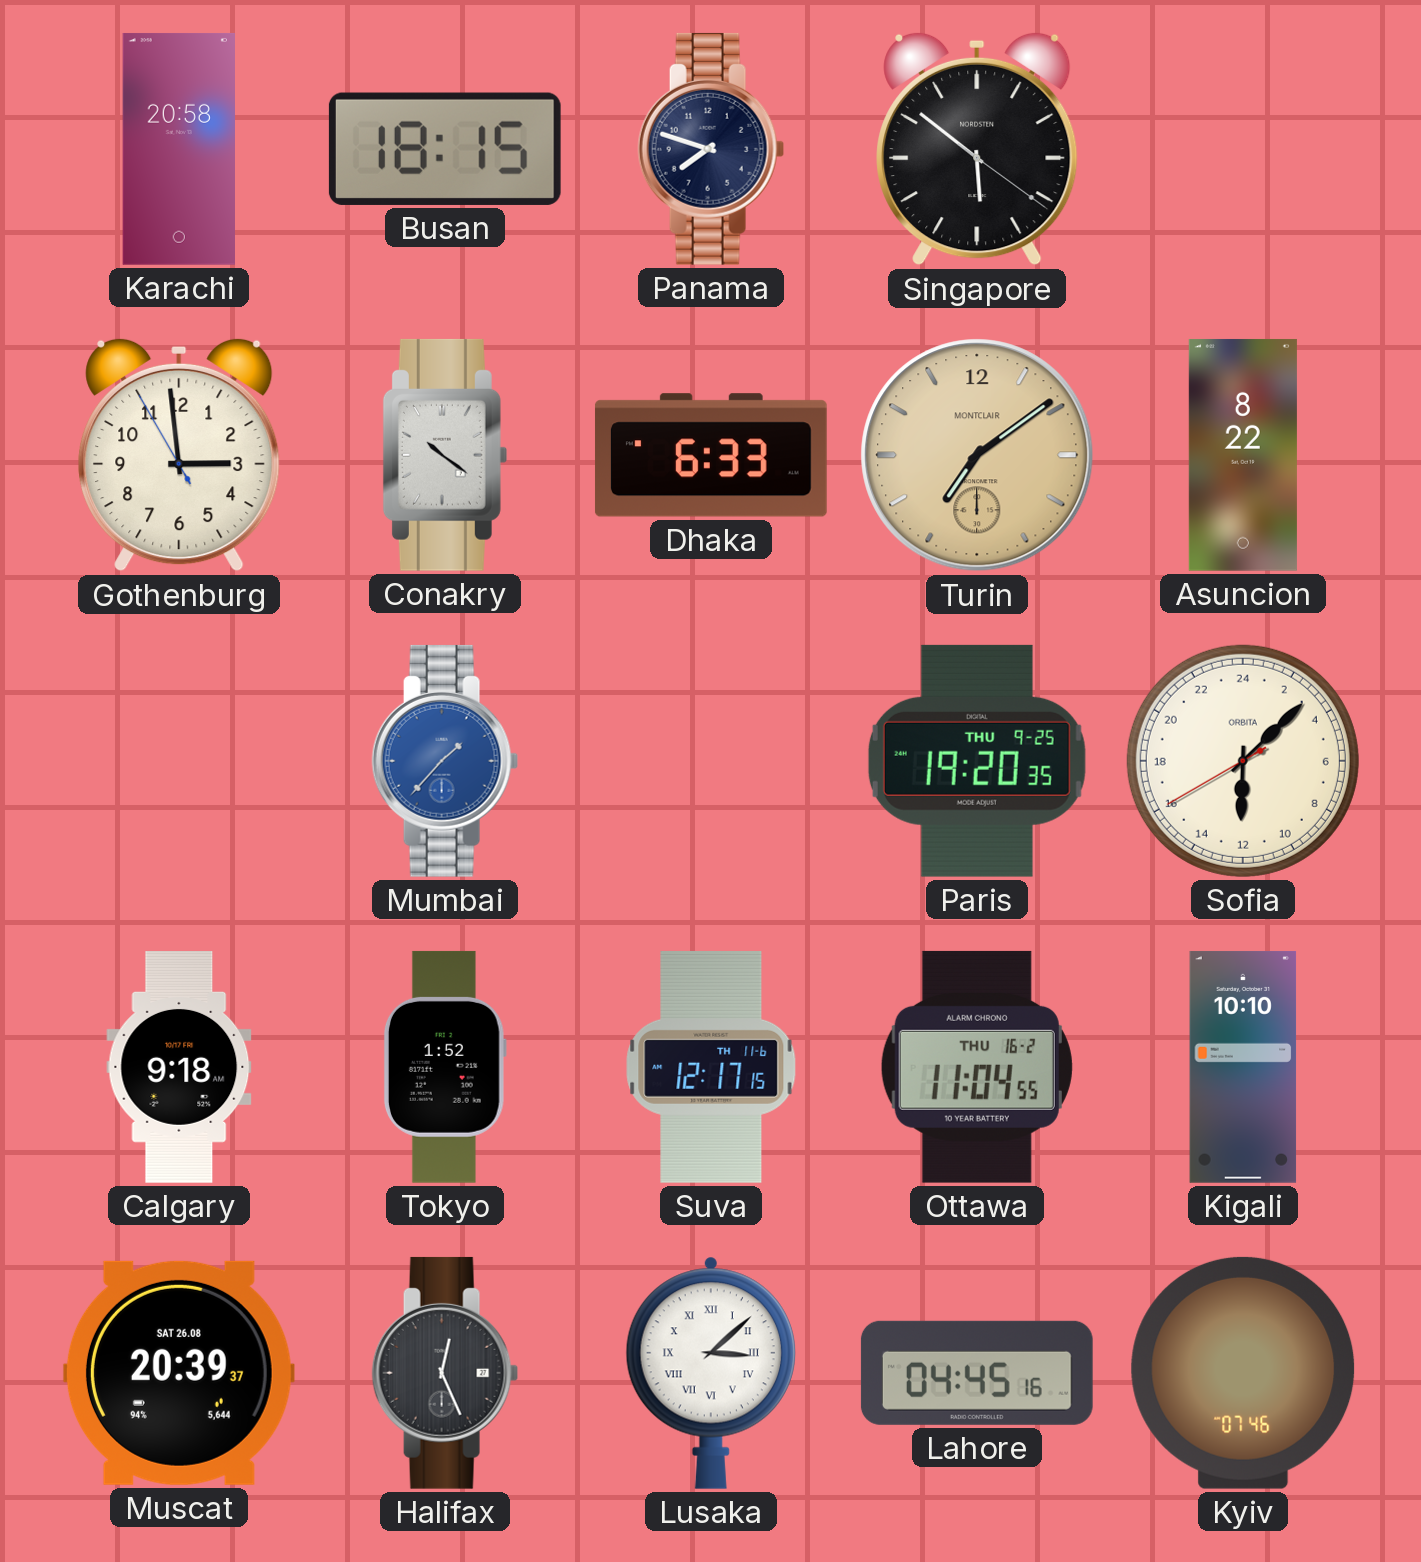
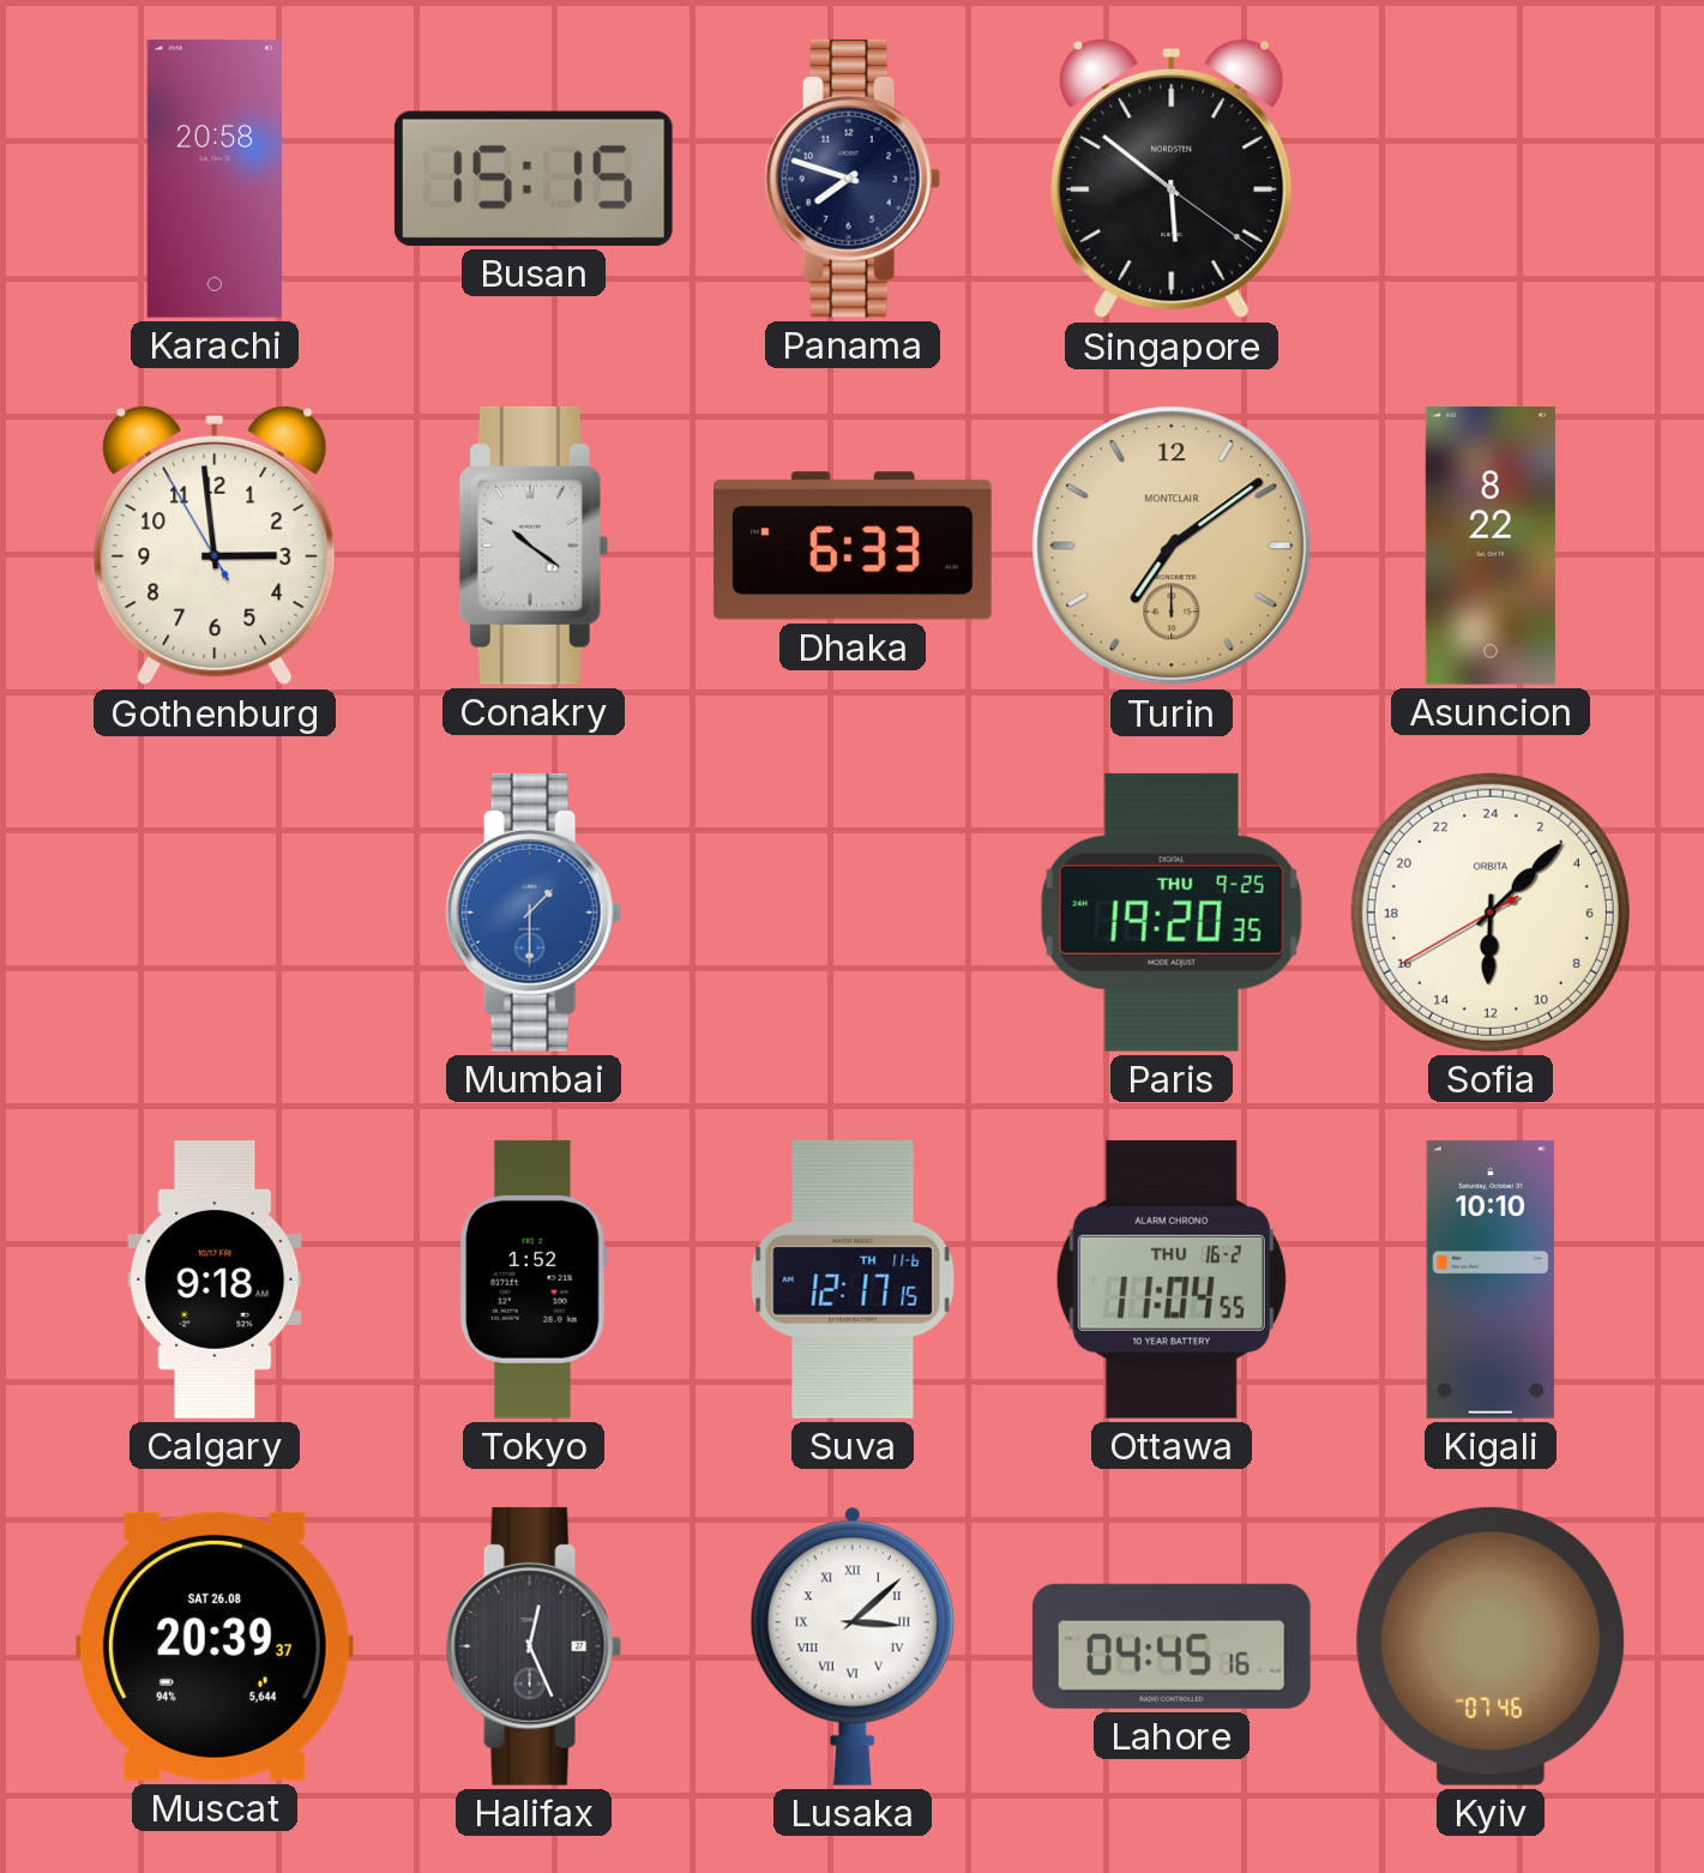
Busan: 18:15 -> 15:15 (534, 179)
Mumbai: 1:37 -> 1:30 (534, 913)
